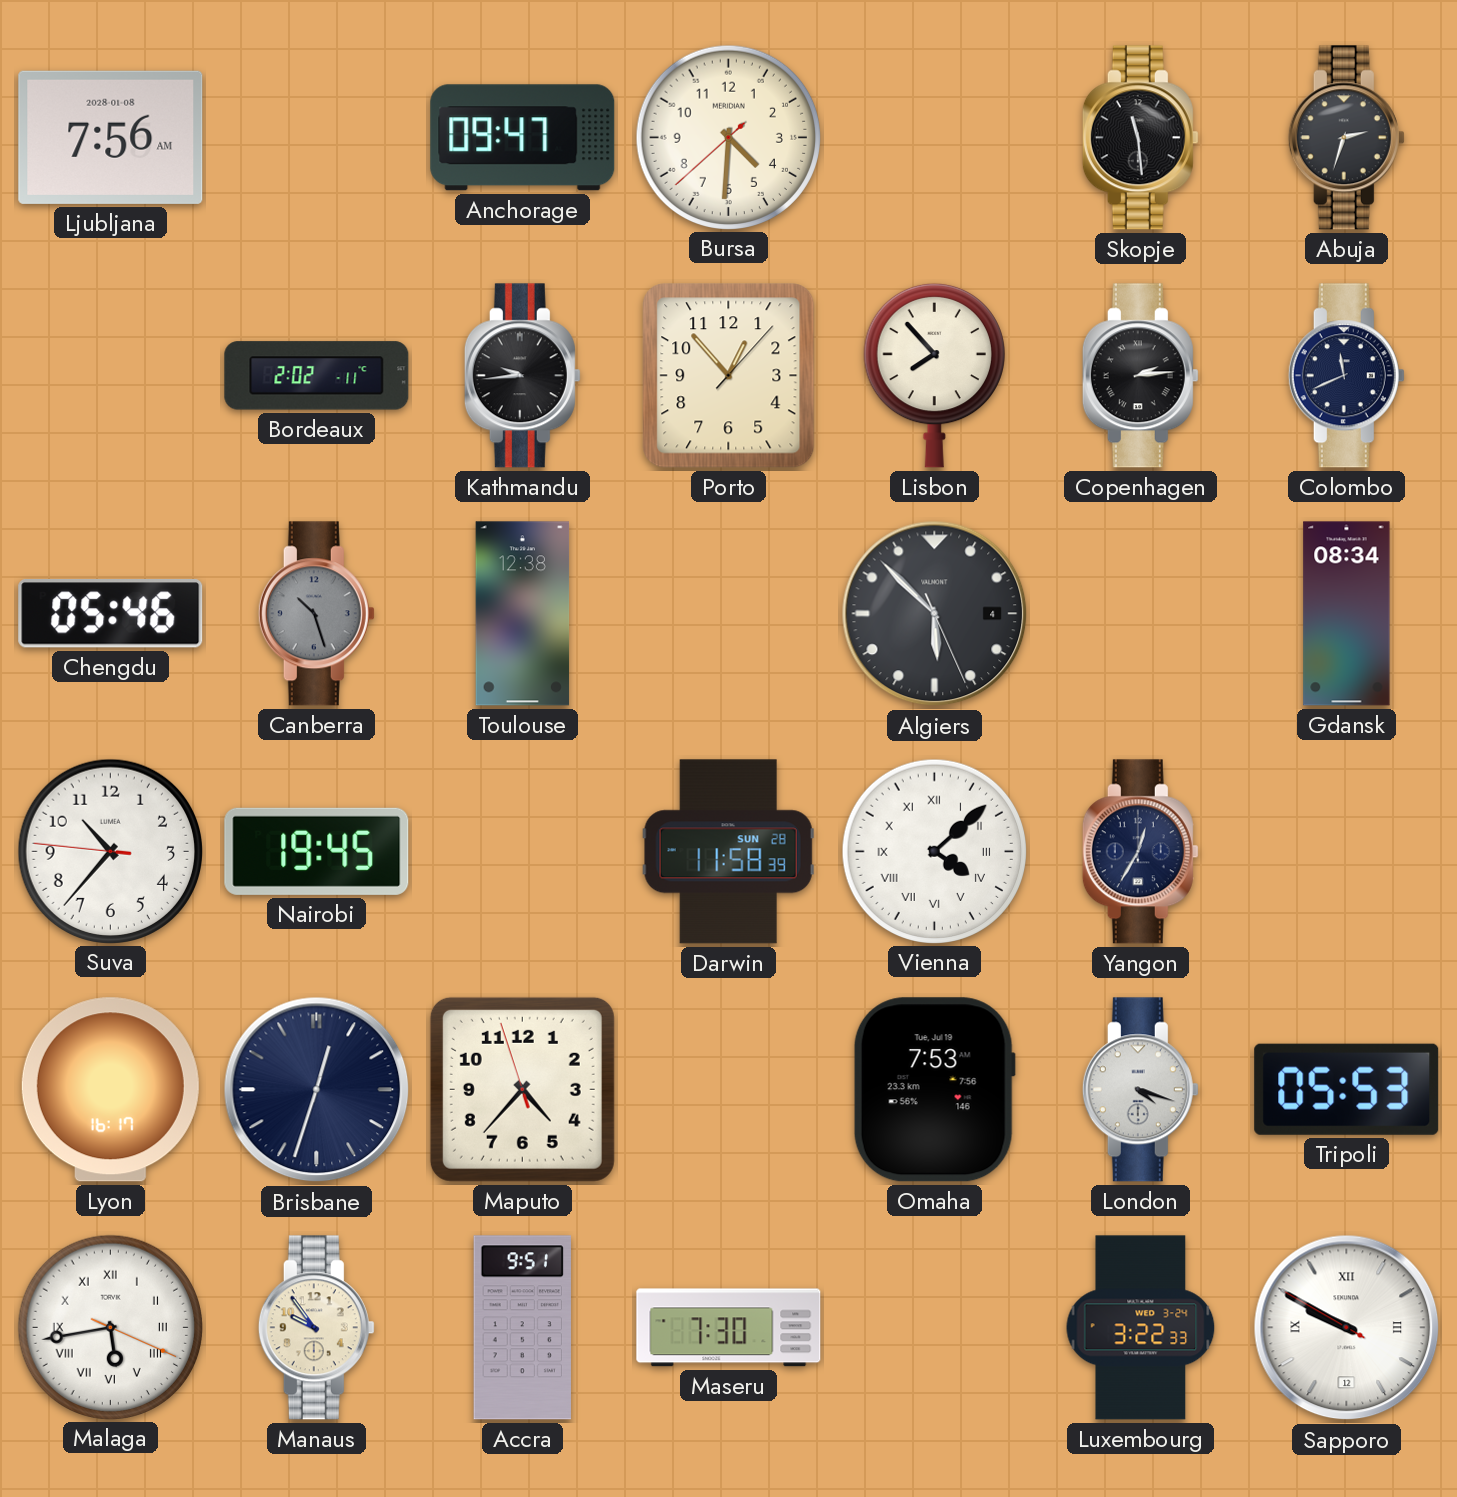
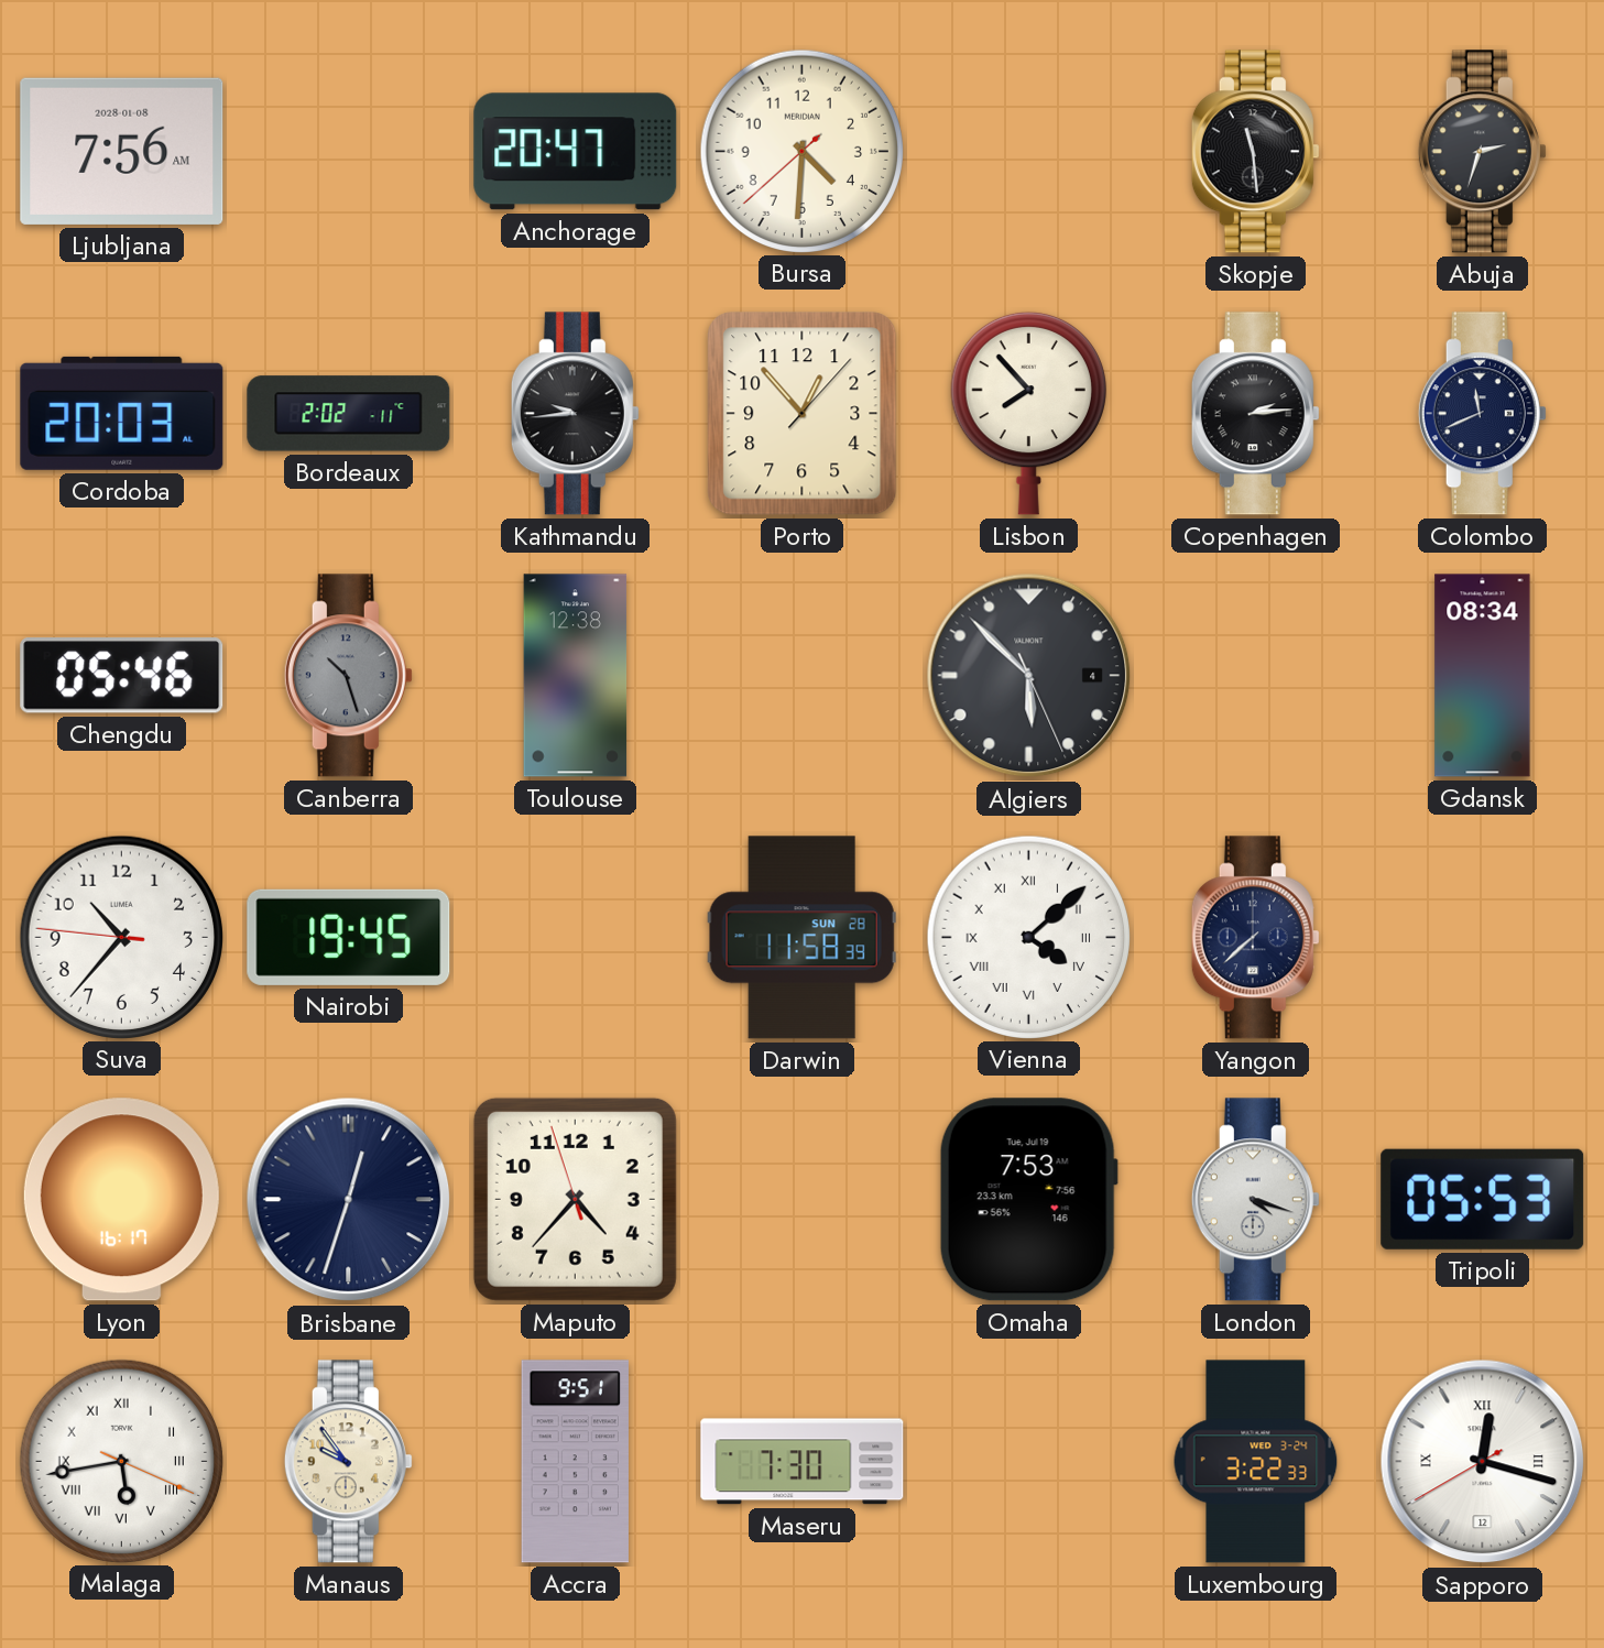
Anchorage: 09:47 -> 20:47 (576, 152)
Cordoba: none -> 20:03 (122, 413)
Yangon: 12:35 -> 7:38 (1255, 938)
Sapporo: 9:49 -> 12:17 (1483, 1462)
